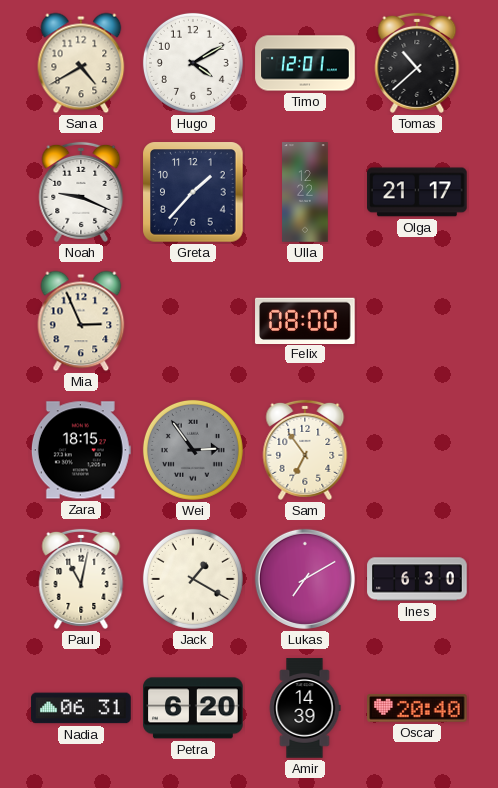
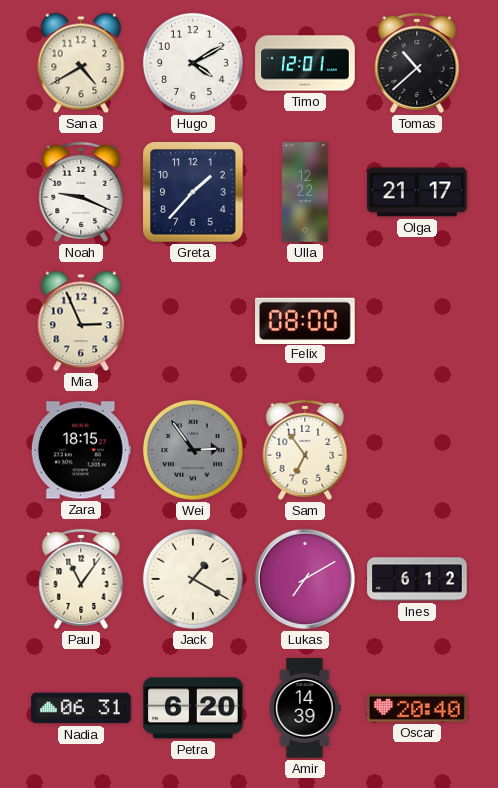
Paul: 11:02 -> 11:06 (81, 579)
Ines: 6:30 -> 6:12 (417, 579)
